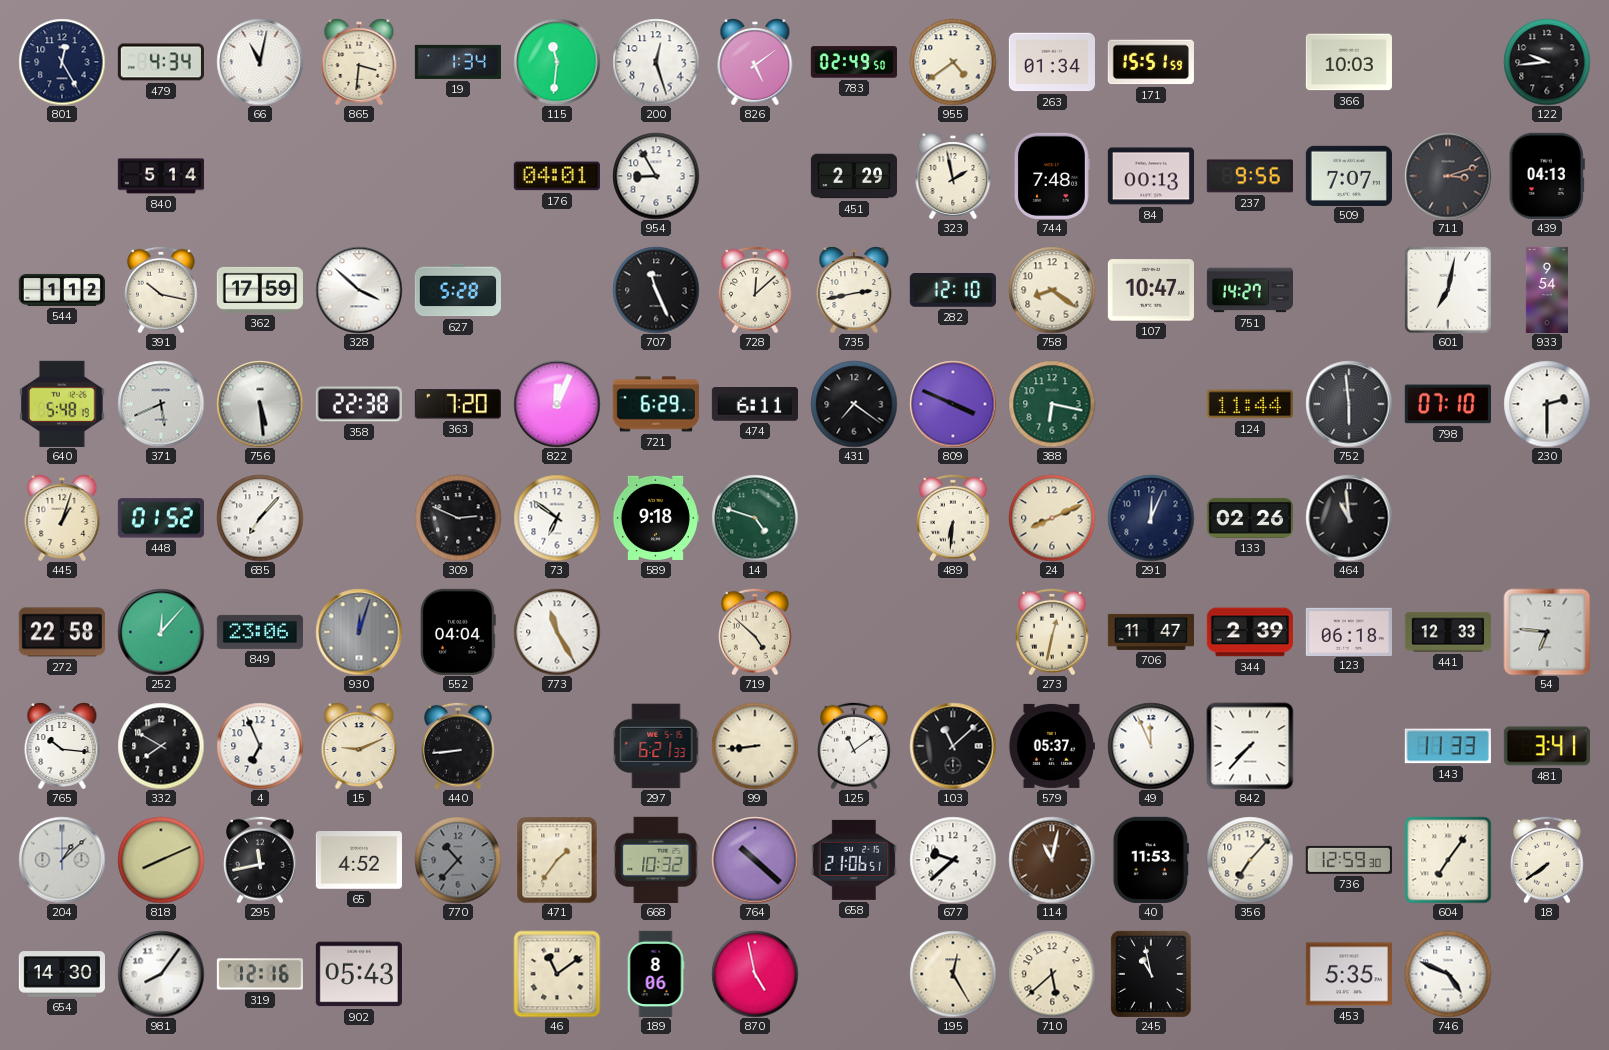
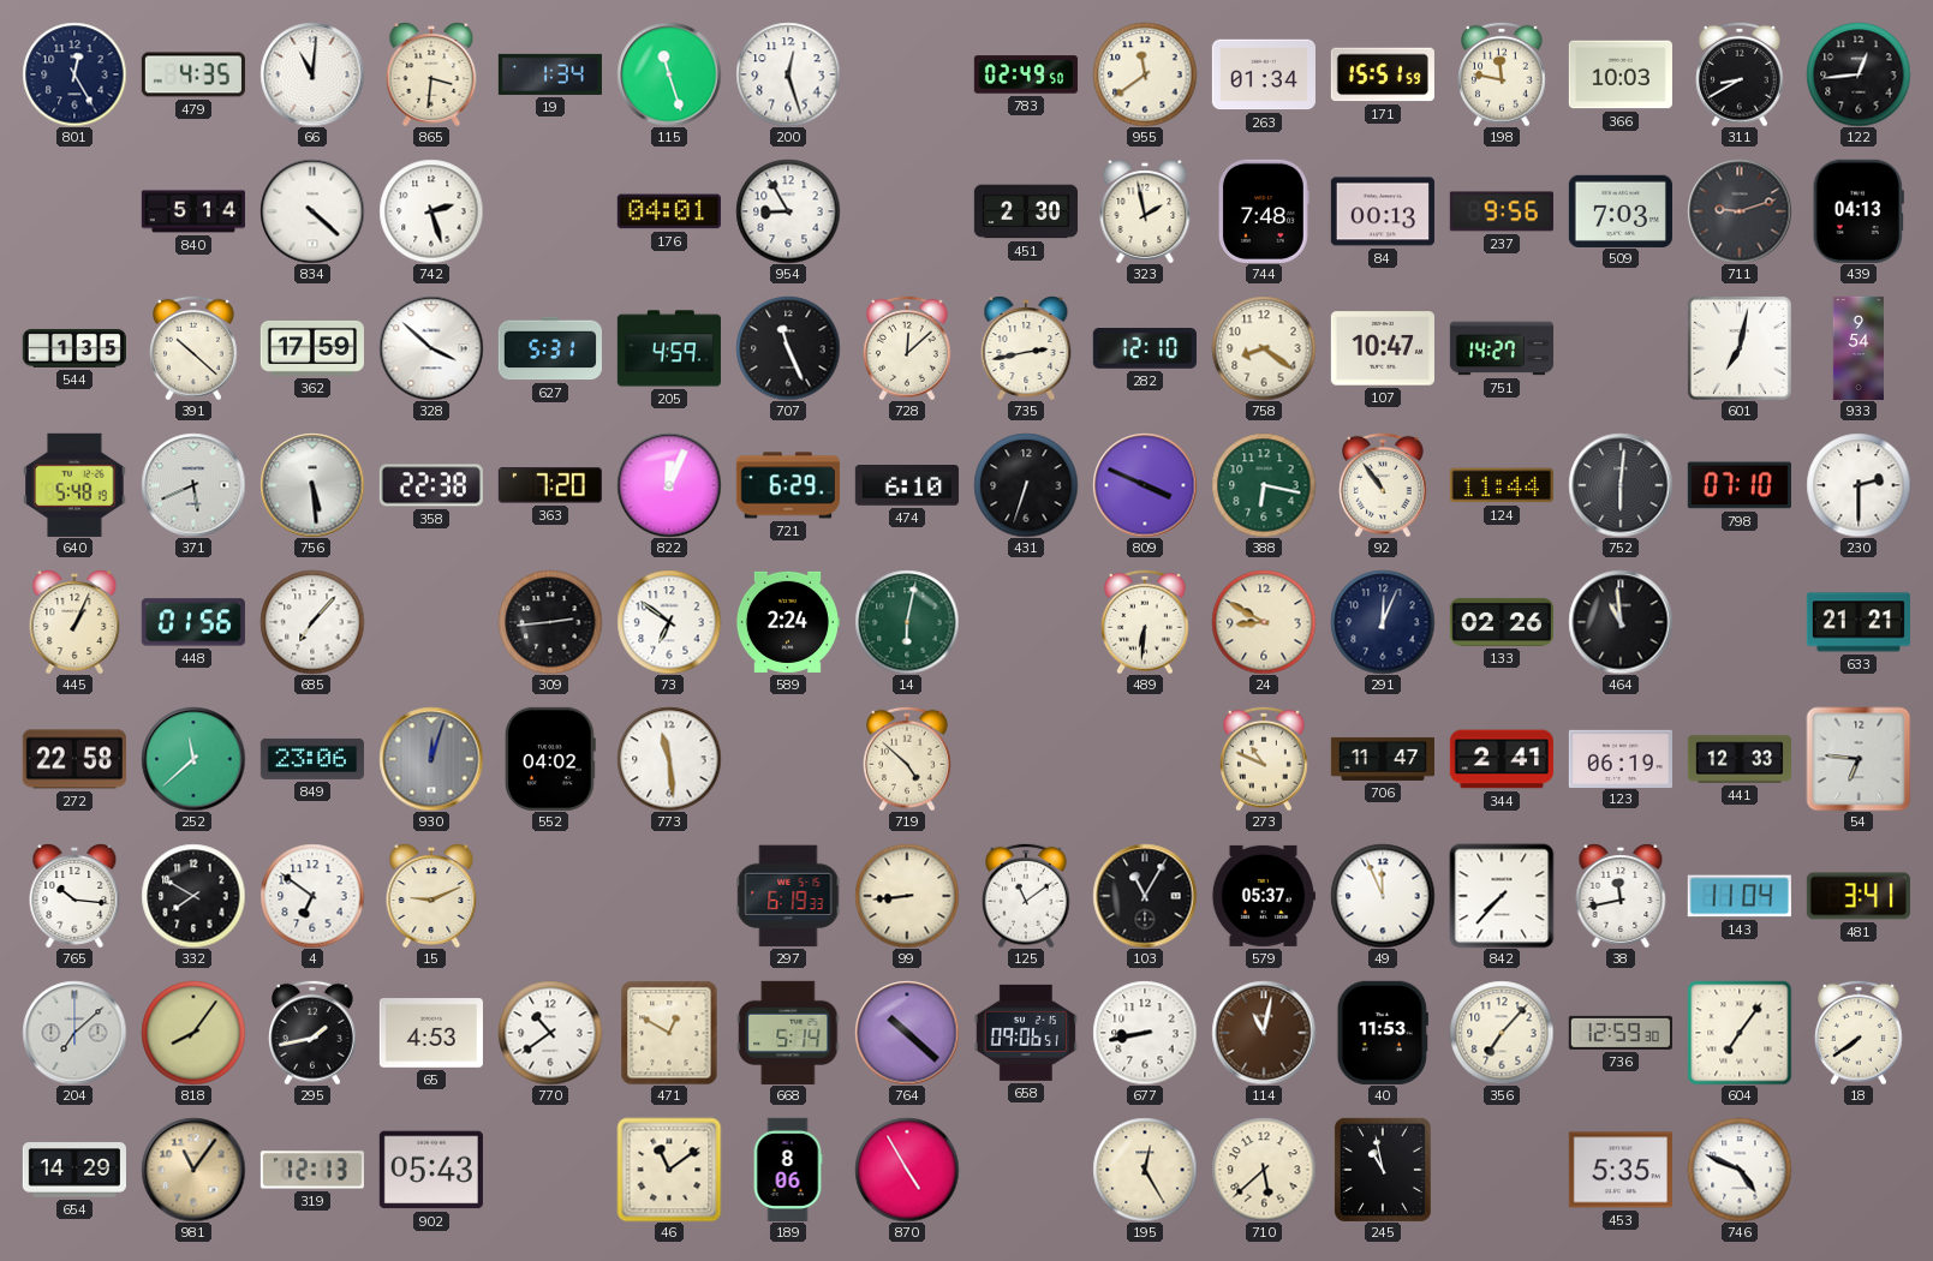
479: 4:34 -> 4:35 (193, 74)
66: 11:02 -> 11:01 (312, 74)
115: 11:31 -> 11:27 (669, 74)
826: 5:09 -> none (755, 62)
955: 4:39 -> 11:39 (1145, 74)
198: none -> 11:47 (1503, 74)
311: none -> 8:40 (1741, 74)
122: 9:44 -> 12:44 (1859, 74)
834: none -> 4:22 (312, 211)
742: none -> 2:27 (431, 211)
451: 2:29 -> 2:30 (1025, 211)
509: 7:07 -> 7:03 (1621, 210)
711: 3:12 -> 9:12 (1740, 211)
544: 1:12 -> 1:35 (74, 348)
391: 10:17 -> 10:22 (195, 348)
627: 5:28 -> 5:31 (550, 348)
205: none -> 4:59 (669, 348)
474: 6:11 -> 6:10 (907, 485)
431: 7:21 -> 6:33 (1026, 485)
92: none -> 10:54 (1384, 485)
752: 5:59 -> 6:01 (1621, 485)
445: 1:03 -> 1:04 (74, 622)
448: 01:52 -> 01:56 (193, 622)
309: 2:49 -> 2:44 (550, 622)
589: 9:18 -> 2:24 (788, 622)
14: 4:48 -> 6:02 (907, 622)
24: 8:11 -> 8:50 (1264, 622)
633: none -> 21:21 (1859, 622)
252: 12:07 -> 11:38 (193, 759)
552: 04:04 -> 04:02 (551, 759)
773: 11:25 -> 11:29 (669, 759)
273: 12:32 -> 10:49 (1265, 759)
344: 2:39 -> 2:41 (1502, 759)
123: 06:18 -> 06:19 (1621, 758)
4: 6:56 -> 6:51 (312, 896)
440: 8:44 -> none (459, 746)
297: 6:21 -> 6:19 (788, 896)
103: 11:08 -> 11:05 (1145, 896)
38: none -> 11:43 (1621, 896)
143: 11:33 -> 11:04 (1740, 896)
204: 1:08 -> 7:08 (74, 1033)
818: 8:11 -> 8:06 (193, 1033)
295: 11:43 -> 1:43 (314, 1033)
65: 4:52 -> 4:53 (431, 1033)
770: 10:37 -> 10:39 (550, 1033)
770 dial: grey -> white (550, 1033)
471: 1:36 -> 12:50 (669, 1033)
668: 10:32 -> 5:14 (788, 1033)
658: 21:06 -> 09:06 (1026, 1033)
677: 9:38 -> 8:43 (1145, 1033)
654: 14:30 -> 14:29 (74, 1170)
981: 8:06 -> 11:06 (193, 1170)
981 dial: white -> champagne (193, 1170)
319: 12:16 -> 12:13 (312, 1170)
870: 4:58 -> 4:55 (907, 1170)
